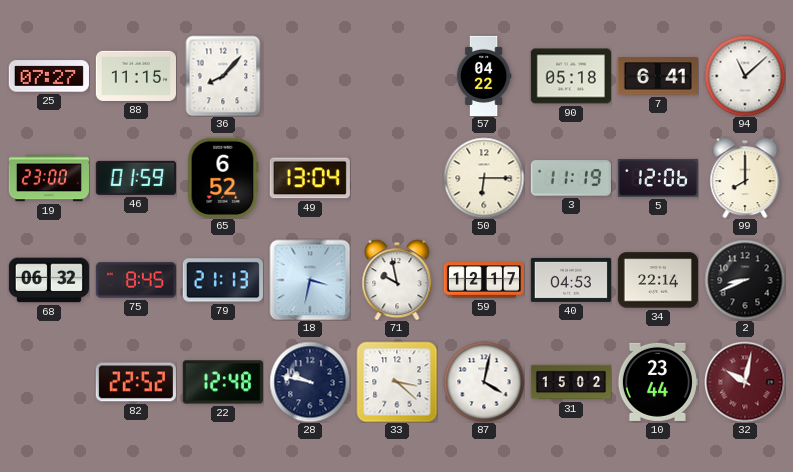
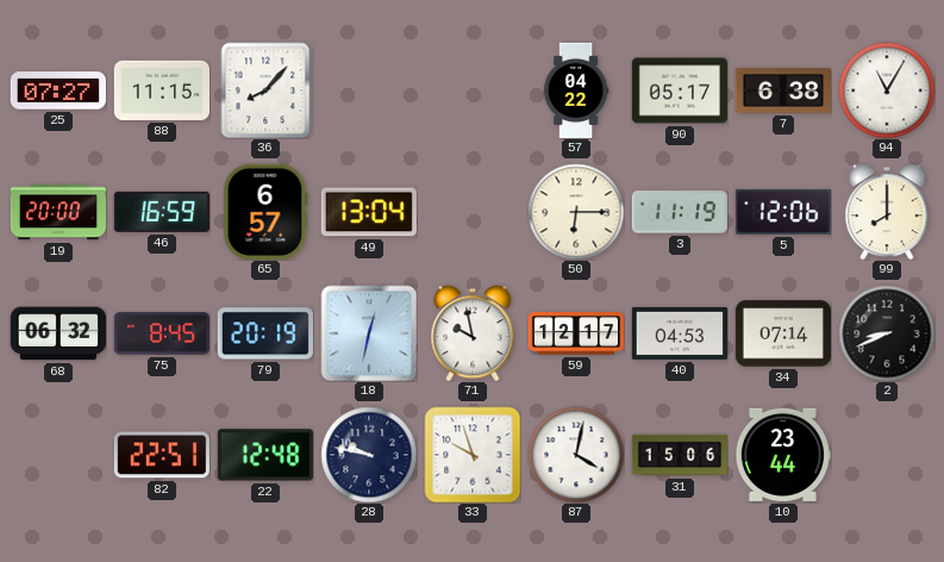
90: 05:18 -> 05:17 (679, 90)
7: 6:41 -> 6:38 (783, 90)
94: 11:08 -> 11:05 (887, 90)
19: 23:00 -> 20:00 (57, 212)
46: 01:59 -> 16:59 (162, 212)
65: 6:52 -> 6:57 (265, 212)
79: 21:13 -> 20:19 (265, 333)
18: 3:32 -> 12:32 (369, 333)
34: 22:14 -> 07:14 (783, 333)
82: 22:52 -> 22:51 (162, 455)
33: 3:22 -> 9:57 (473, 455)
31: 15:02 -> 15:06 (680, 455)
32: 10:02 -> none (745, 382)
